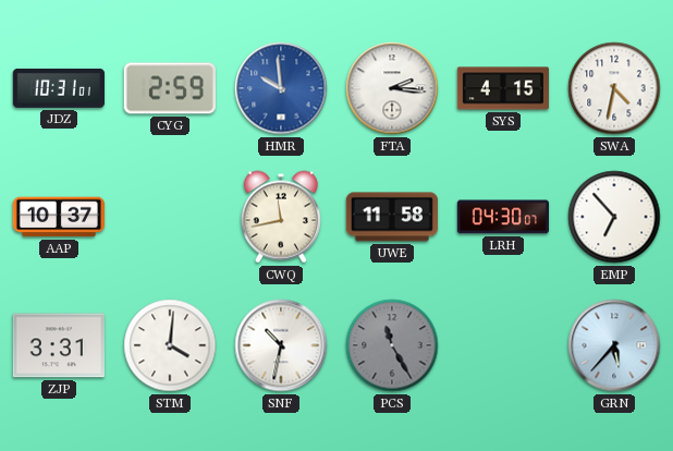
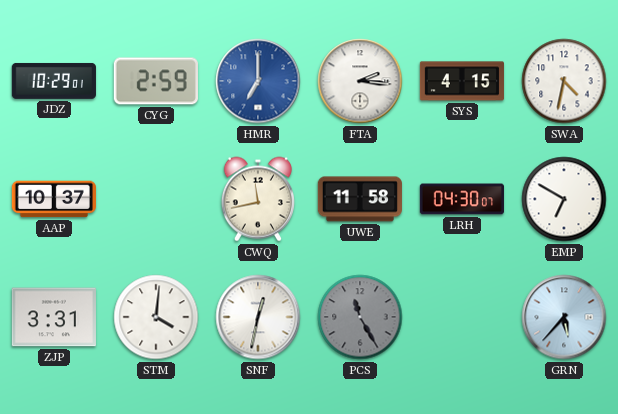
JDZ: 10:31 -> 10:29 (54, 81)
HMR: 9:59 -> 7:00 (258, 81)
EMP: 6:53 -> 6:50 (564, 199)
SNF: 10:32 -> 12:32 (258, 317)
